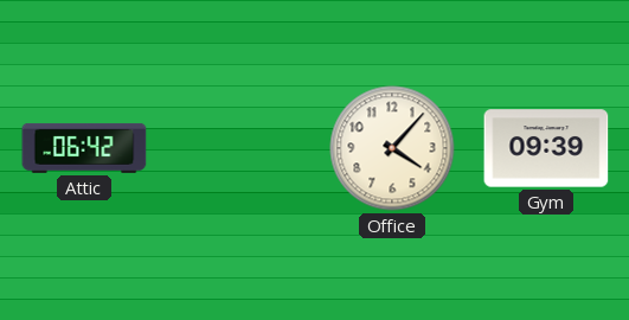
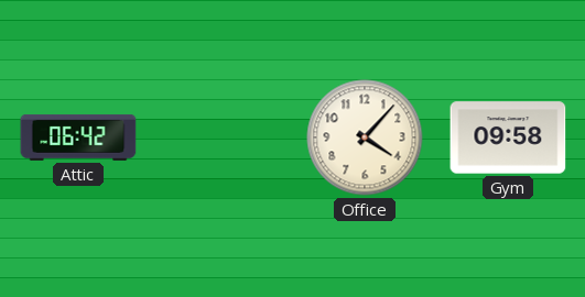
Gym: 09:39 -> 09:58 (508, 137)
